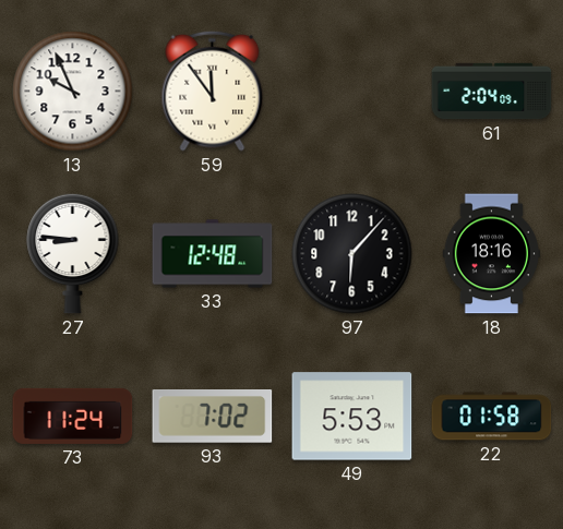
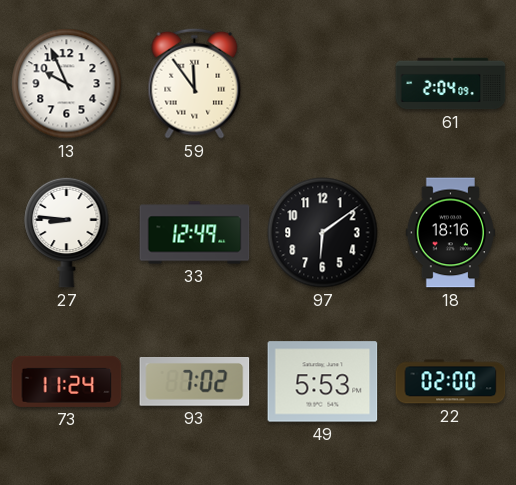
33: 12:48 -> 12:49 (195, 233)
97: 6:07 -> 6:09 (323, 233)
22: 01:58 -> 02:00 (451, 382)
